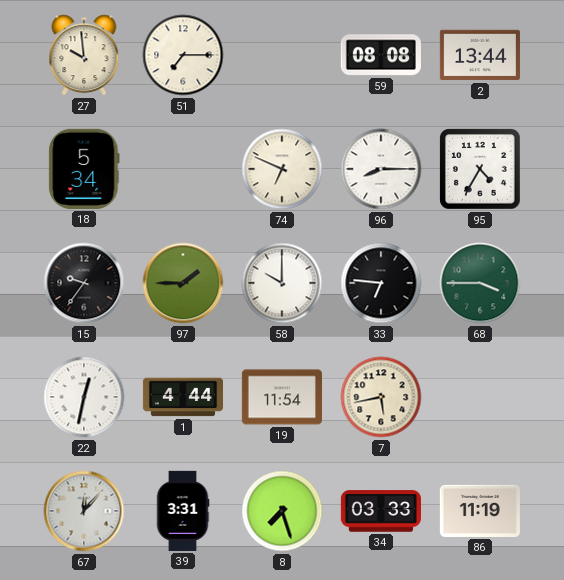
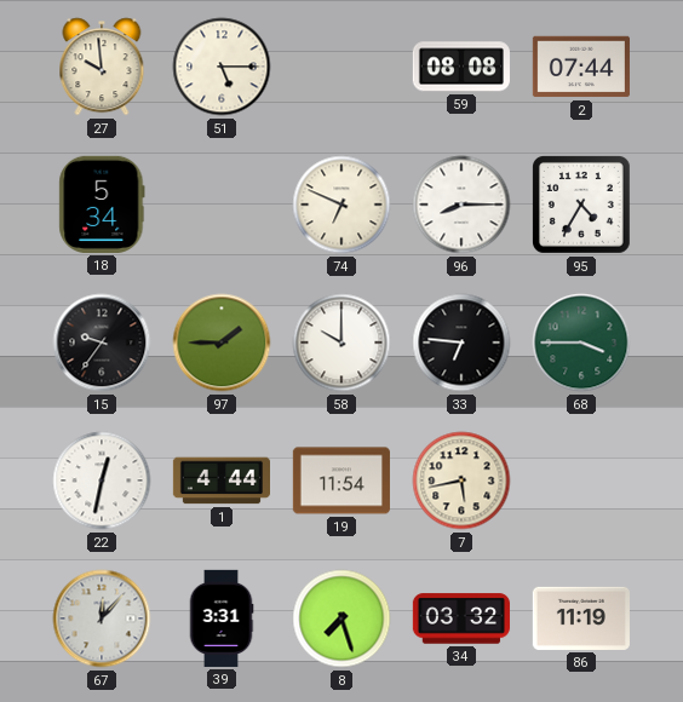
51: 7:15 -> 5:15 (222, 67)
2: 13:44 -> 07:44 (581, 67)
34: 03:33 -> 03:32 (461, 618)
